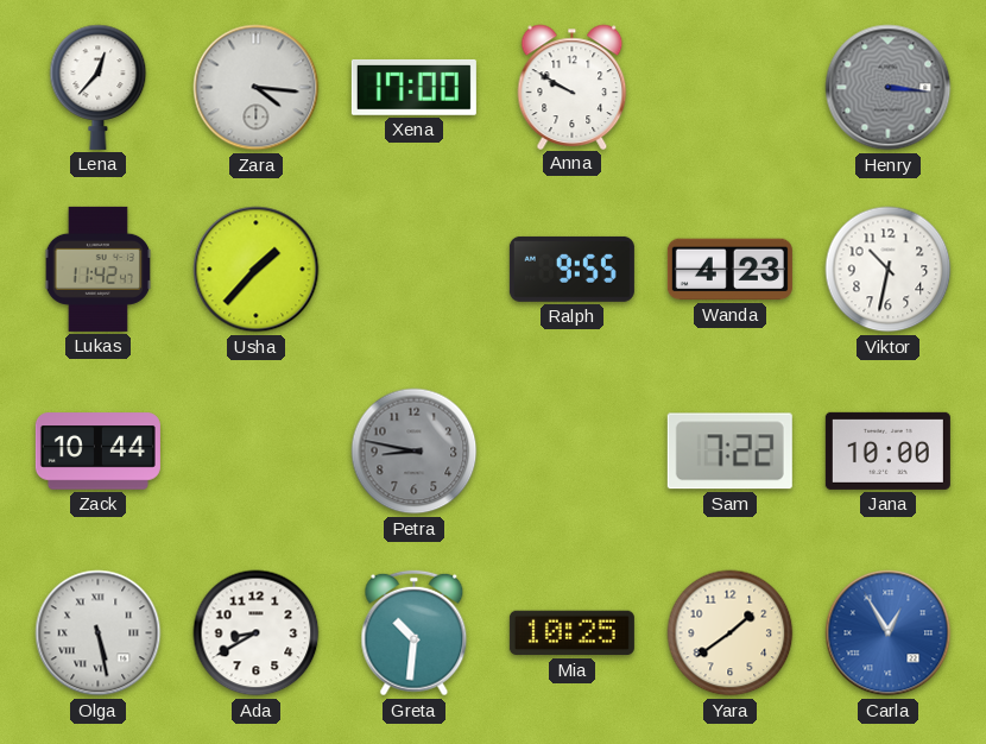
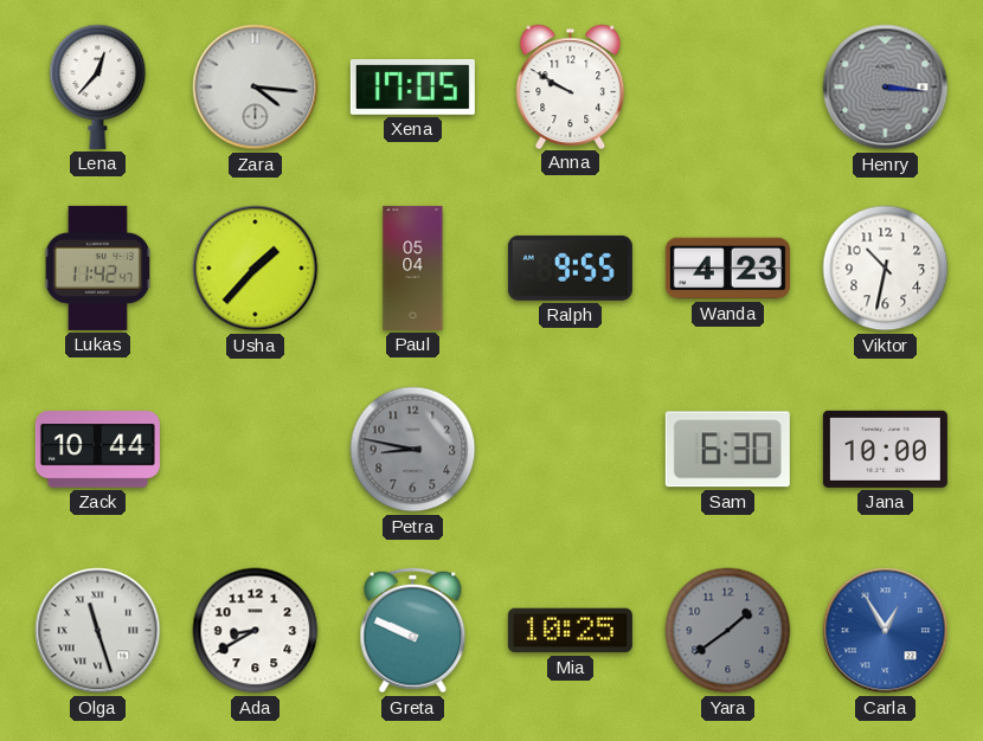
Xena: 17:00 -> 17:05 (412, 88)
Paul: none -> 05:04 (413, 268)
Sam: 7:22 -> 6:30 (727, 450)
Olga: 5:28 -> 11:27 (98, 631)
Greta: 10:31 -> 9:49 (413, 631)
Yara dial: cream -> grey (728, 631)
